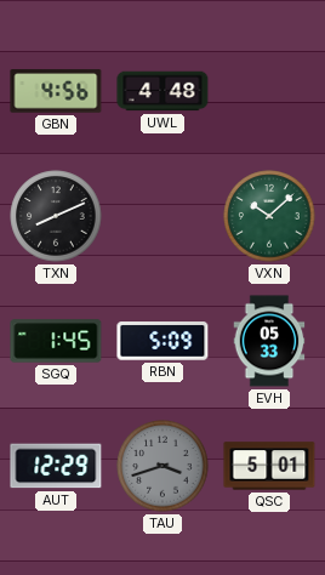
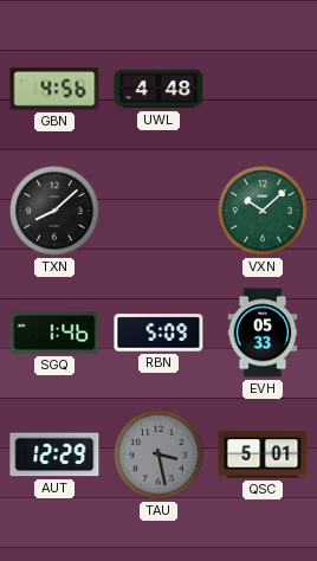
TXN: 8:11 -> 8:08 (54, 211)
SGQ: 1:45 -> 1:46 (54, 333)
TAU: 3:42 -> 3:28 (158, 454)
